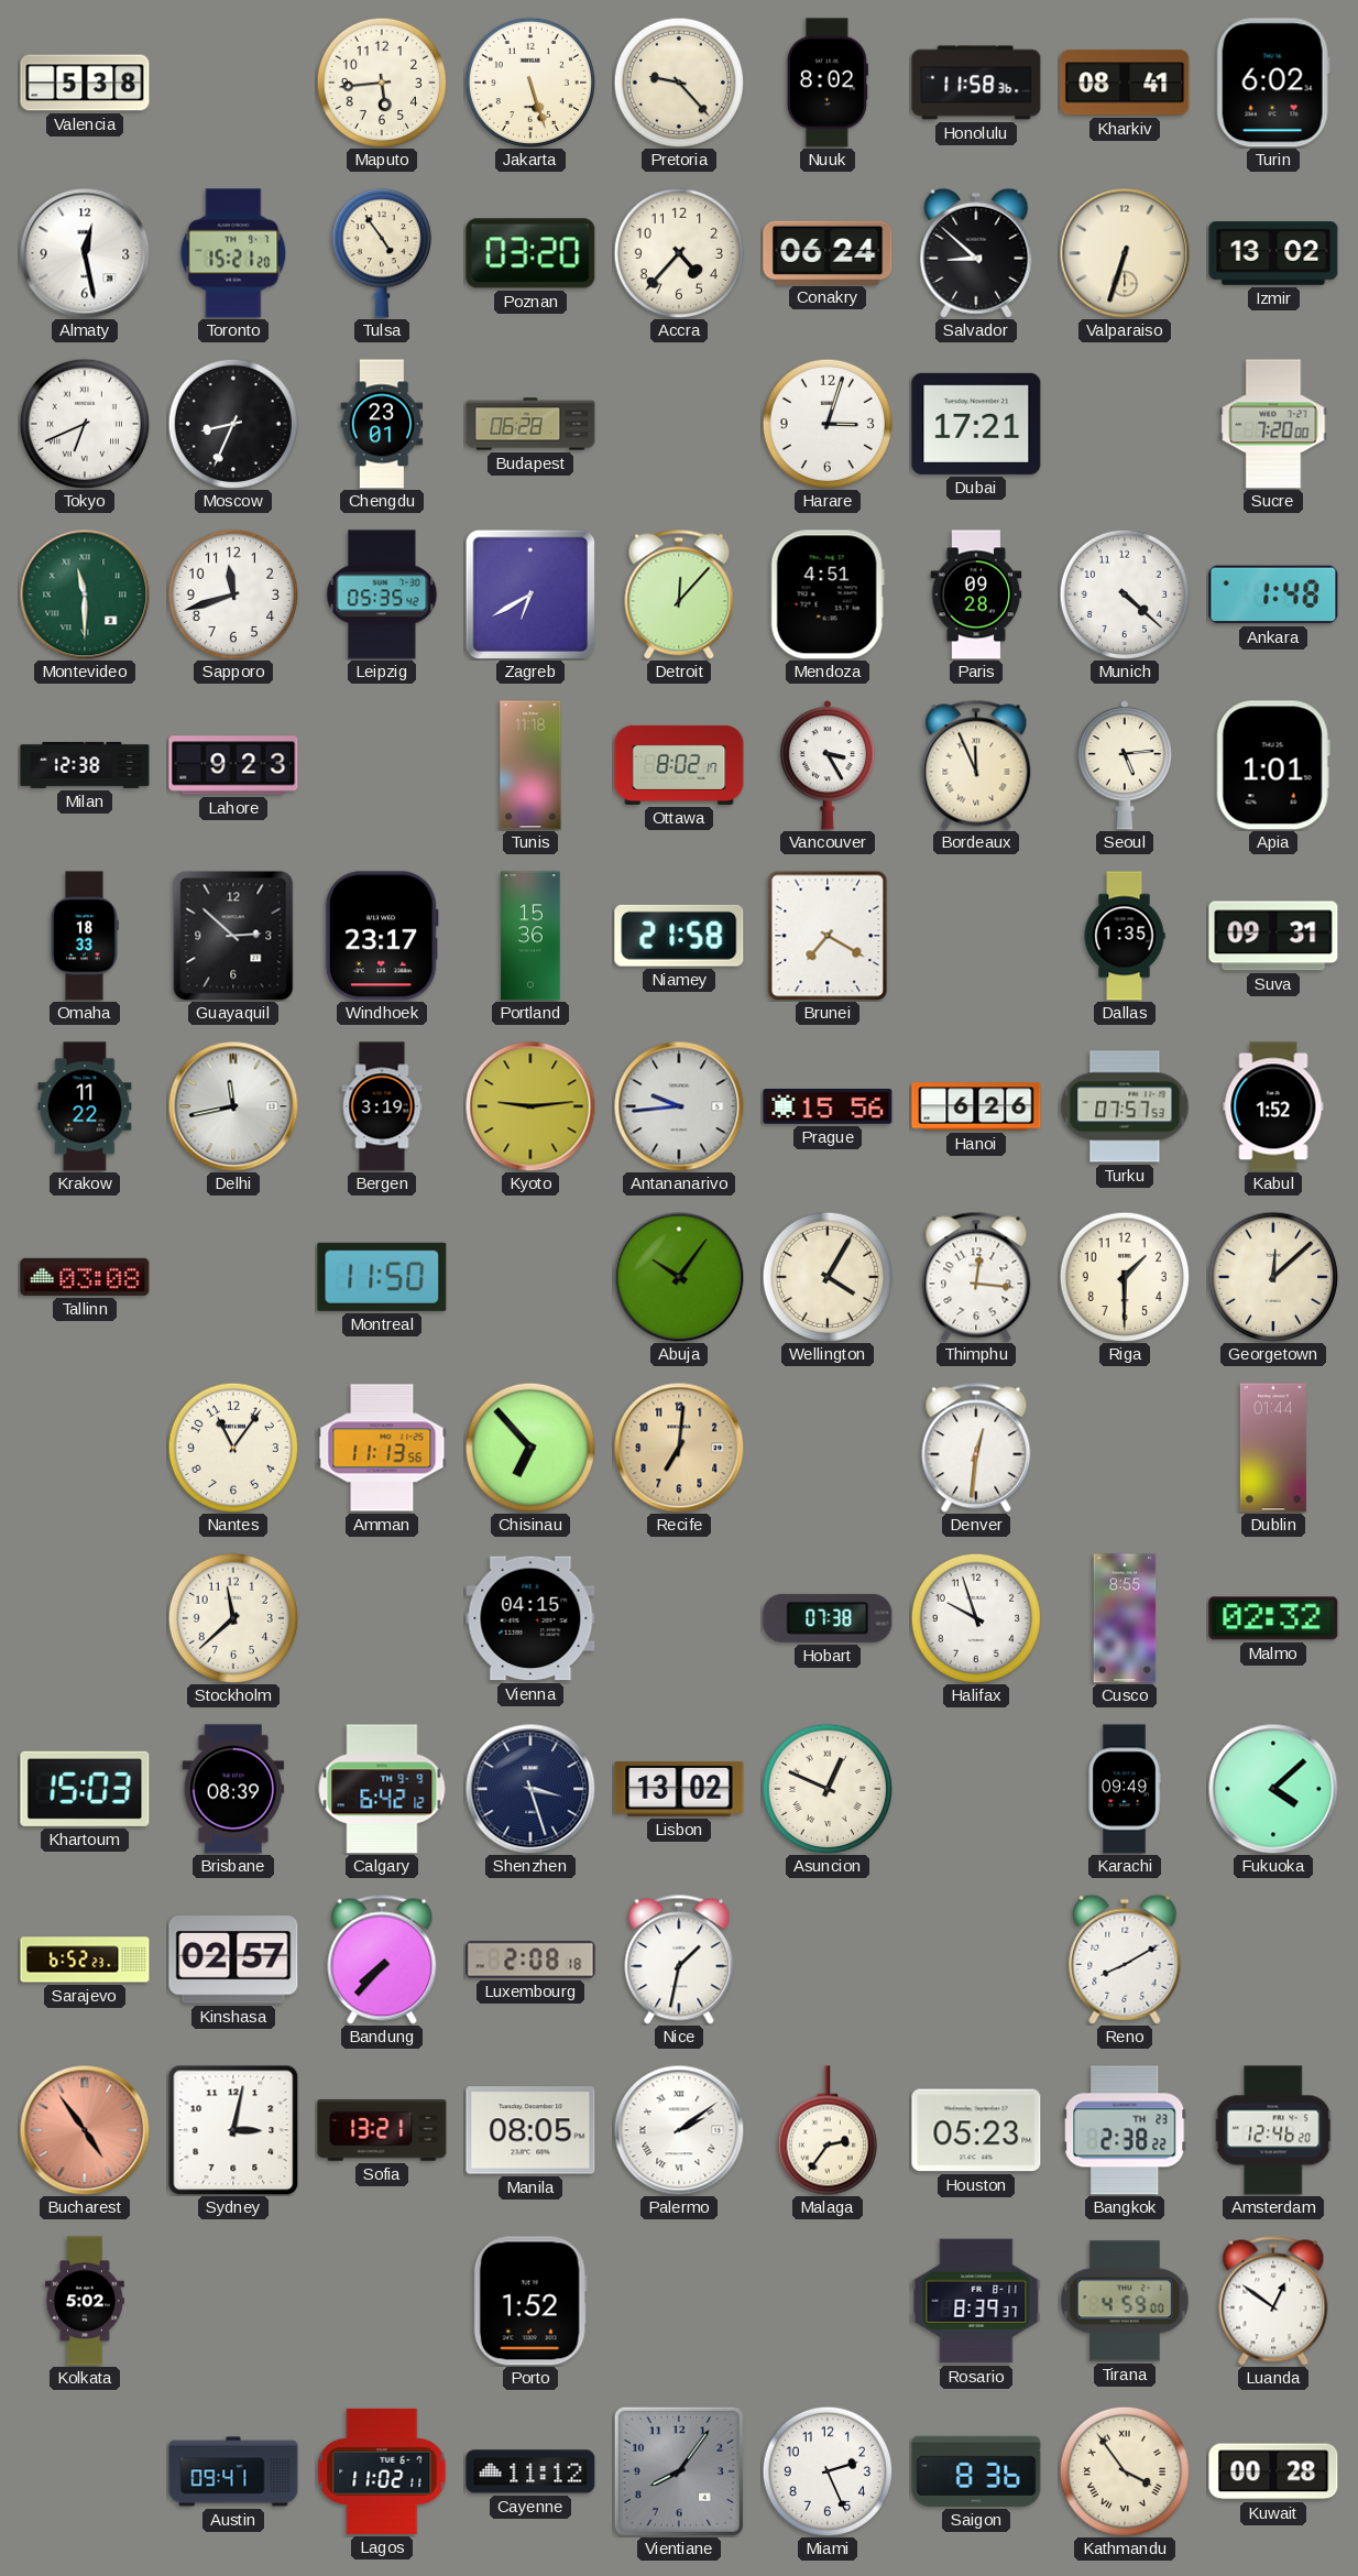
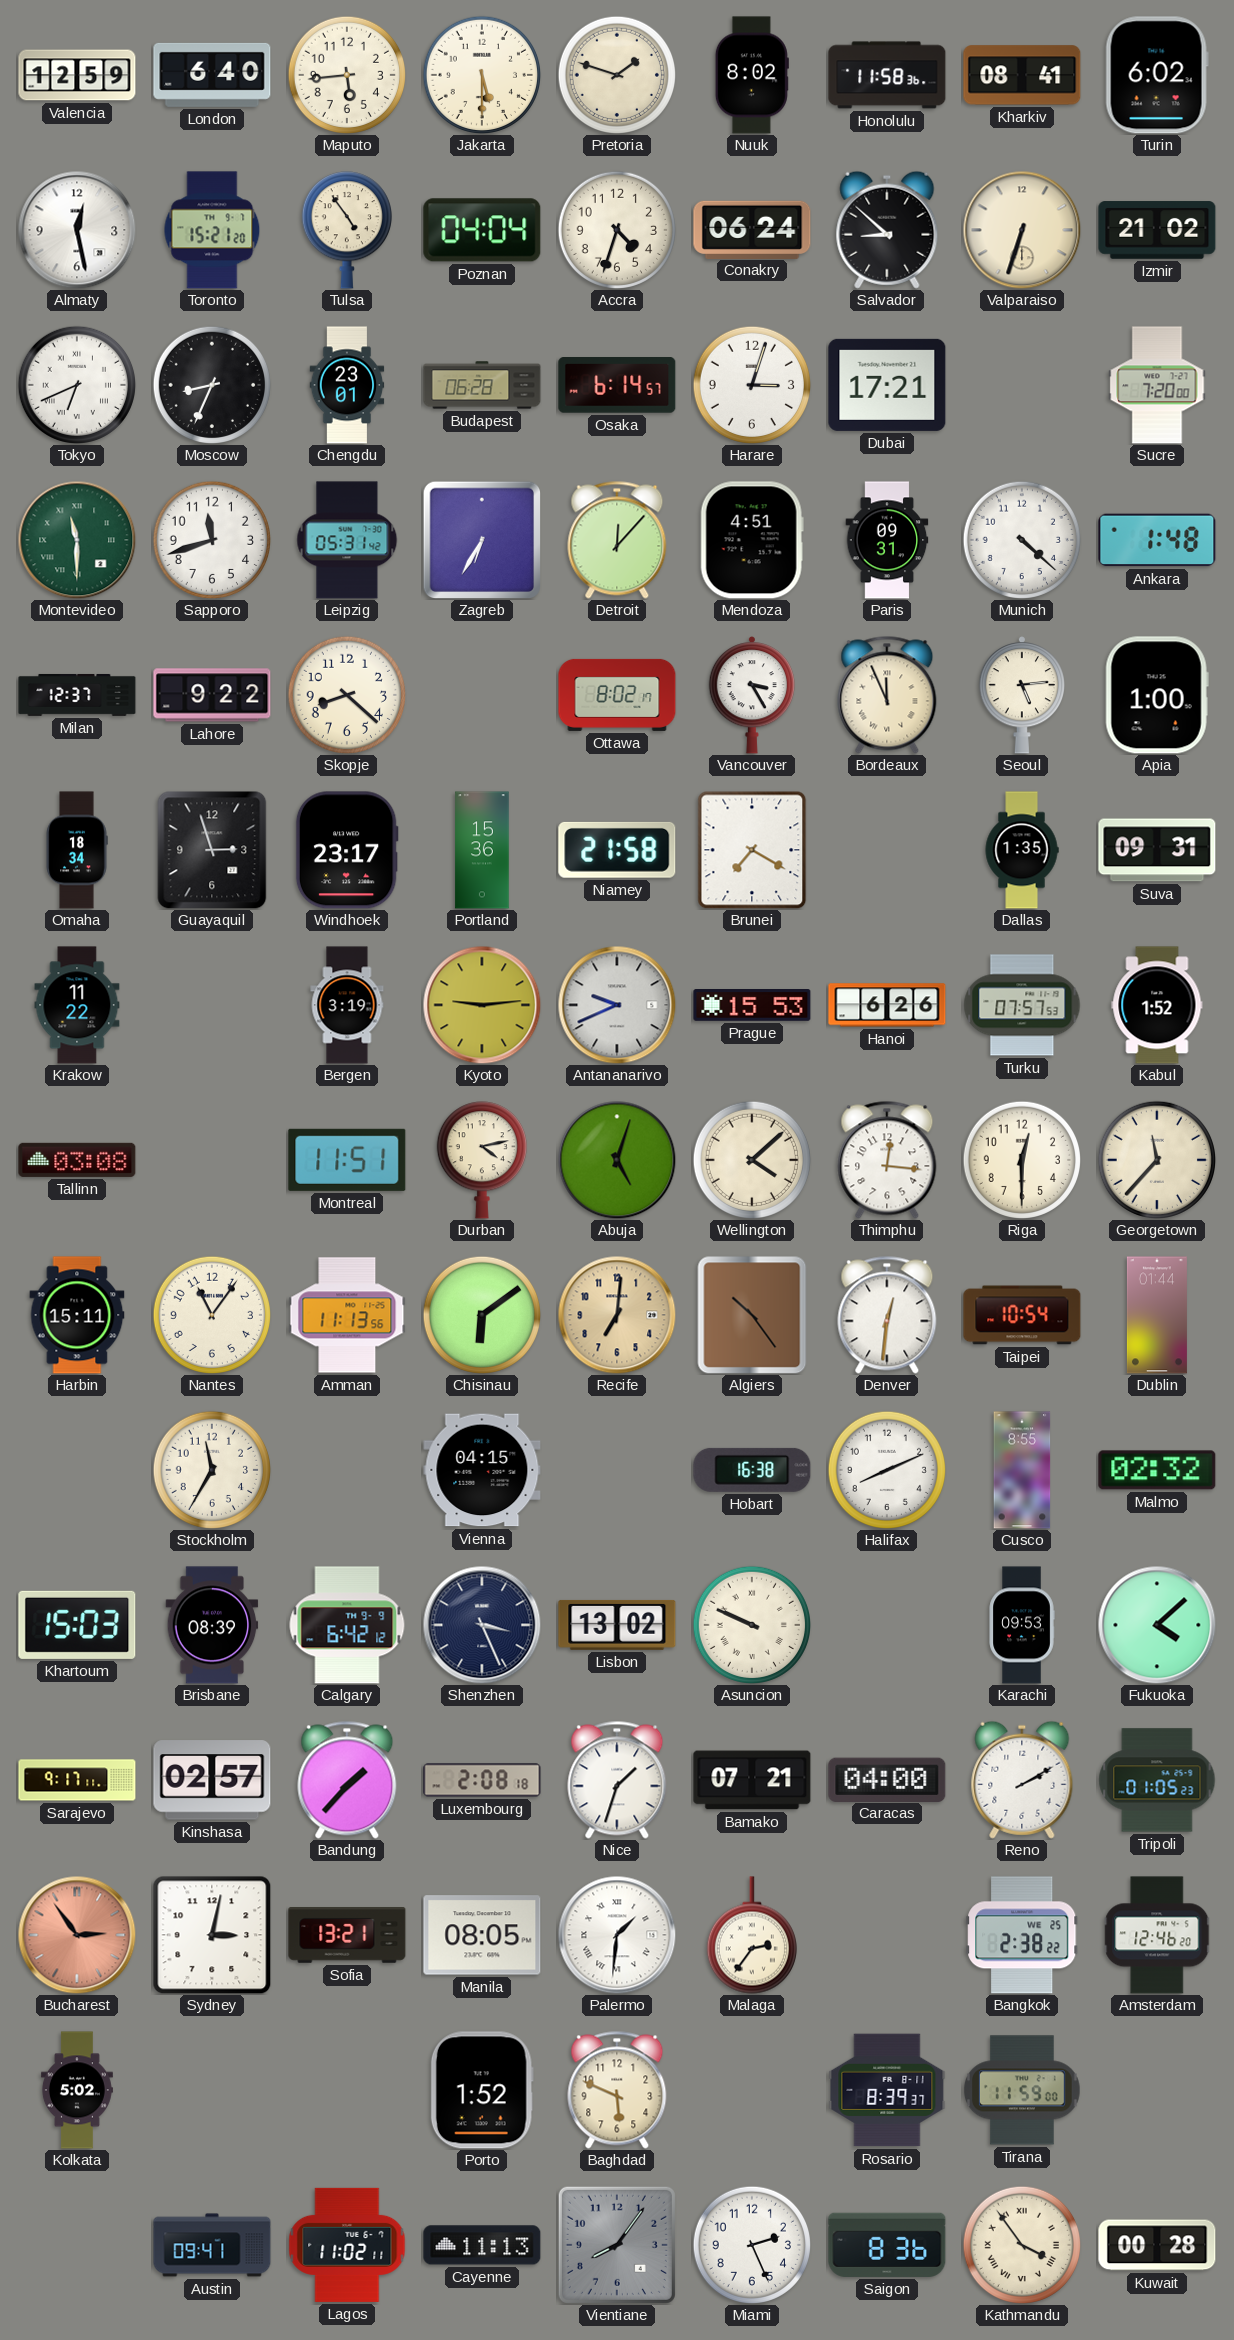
Valencia: 5:38 -> 12:59 (77, 75)
London: none -> 6:40 (212, 75)
Jakarta: 5:27 -> 5:30 (481, 74)
Pretoria: 9:23 -> 1:48 (616, 74)
Poznan: 03:20 -> 04:04 (482, 230)
Accra: 4:37 -> 4:33 (616, 229)
Izmir: 13:02 -> 21:02 (1157, 230)
Osaka: none -> 6:14 (617, 386)
Leipzig: 05:35 -> 05:31 (347, 540)
Zagreb: 6:40 -> 6:35 (481, 539)
Paris: 09:28 -> 09:31 (887, 540)
Milan: 12:38 -> 12:37 (77, 695)
Lahore: 9:23 -> 9:22 (212, 695)
Skopje: none -> 8:22 (346, 694)
Tunis: 11:18 -> none (530, 765)
Apia: 1:01 -> 1:00 (1157, 695)
Omaha: 18:33 -> 18:34 (77, 850)
Guayaquil: 2:52 -> 2:57 (212, 850)
Delhi: 11:43 -> none (233, 1106)
Antananarivo: 9:44 -> 9:41 (617, 1005)
Prague: 15:56 -> 15:53 (752, 1006)
Montreal: 11:50 -> 11:51 (347, 1160)
Durban: none -> 4:13 (482, 1160)
Abuja: 10:06 -> 5:03 (617, 1160)
Wellington: 4:05 -> 4:08 (751, 1159)
Riga: 1:30 -> 12:30 (1021, 1159)
Georgetown: 12:08 -> 11:37 (1156, 1159)
Harbin: none -> 15:11 (77, 1315)
Chisinau: 6:53 -> 6:09 (481, 1314)
Algiers: none -> 10:24 (752, 1315)
Taipei: none -> 10:54 (1022, 1315)
Stockholm: 11:38 -> 11:35 (211, 1469)
Hobart: 07:38 -> 16:38 (752, 1470)
Halifax: 9:57 -> 8:11 (886, 1469)
Shenzhen: 3:27 -> 3:26 (482, 1625)
Asuncion: 12:49 -> 9:49 (751, 1624)
Karachi: 09:49 -> 09:53 (1022, 1625)
Sarajevo: 6:52 -> 9:17 (77, 1780)
Bandung: 7:37 -> 1:37 (347, 1780)
Nice: 1:32 -> 1:33 (617, 1780)
Bamako: none -> 07:21 (752, 1780)
Caracas: none -> 04:00 (887, 1779)
Reno: 8:10 -> 2:10 (1022, 1780)
Tripoli: none -> 01:05 (1157, 1780)
Bucharest: 4:54 -> 2:54 (77, 1935)
Palermo: 2:09 -> 1:31 (617, 1935)
Houston: 05:23 -> none (976, 2130)
Bangkok date: TH 23 -> WE 25 (1022, 1935)
Baghdad: none -> 5:49 (617, 2090)
Tirana: 4:59 -> 11:59 (1022, 2090)
Luanda: 12:51 -> none (1273, 2301)
Cayenne: 11:12 -> 11:13 (482, 2245)
